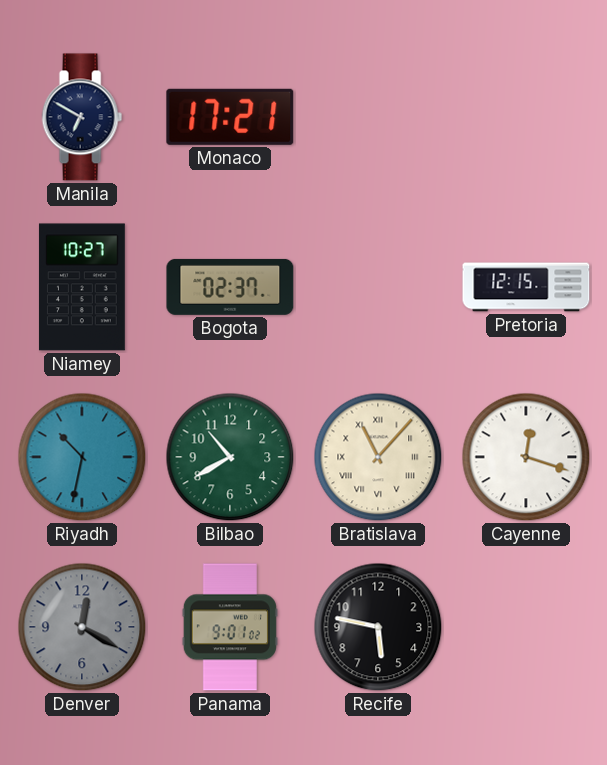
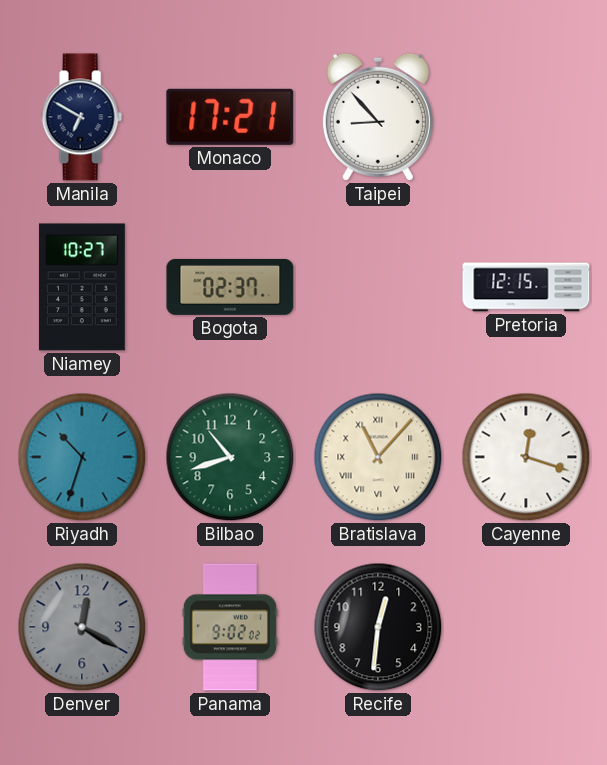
Taipei: none -> 8:53 (378, 117)
Riyadh: 10:32 -> 10:33 (82, 457)
Bilbao: 10:40 -> 10:42 (230, 457)
Panama: 9:01 -> 9:02 (230, 627)
Recife: 5:47 -> 12:31 (378, 627)
